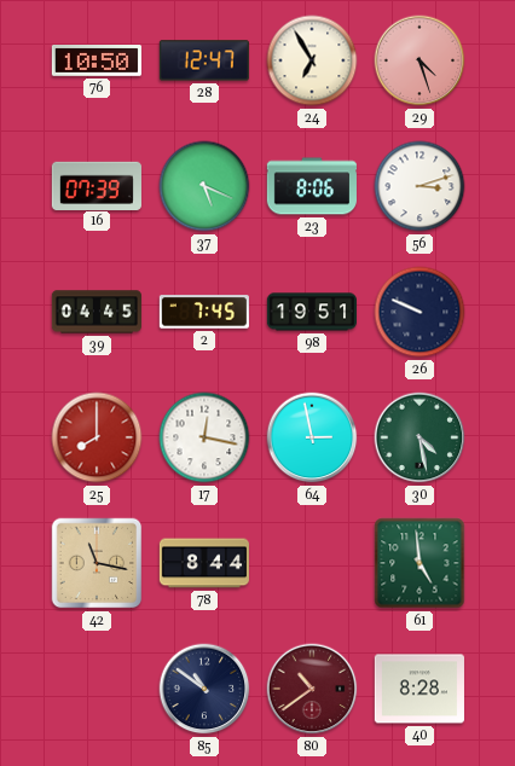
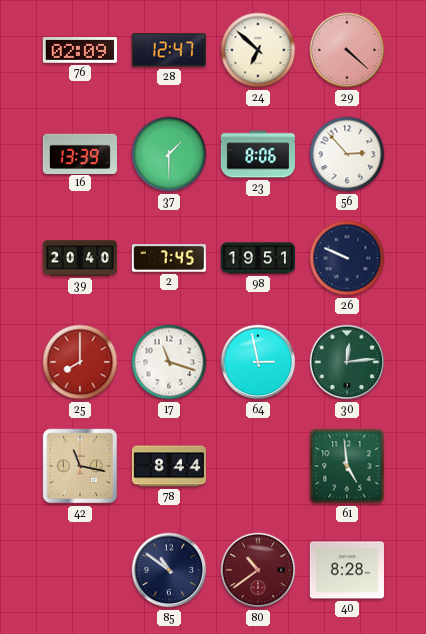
76: 10:50 -> 02:09 (80, 51)
24: 6:55 -> 6:52 (258, 50)
29: 4:27 -> 4:22 (347, 50)
16: 07:39 -> 13:39 (80, 153)
37: 5:19 -> 1:30 (169, 154)
56: 3:12 -> 2:53 (347, 154)
39: 04:45 -> 20:40 (80, 258)
17: 12:17 -> 11:18 (169, 362)
30: 4:28 -> 12:14 (347, 362)
